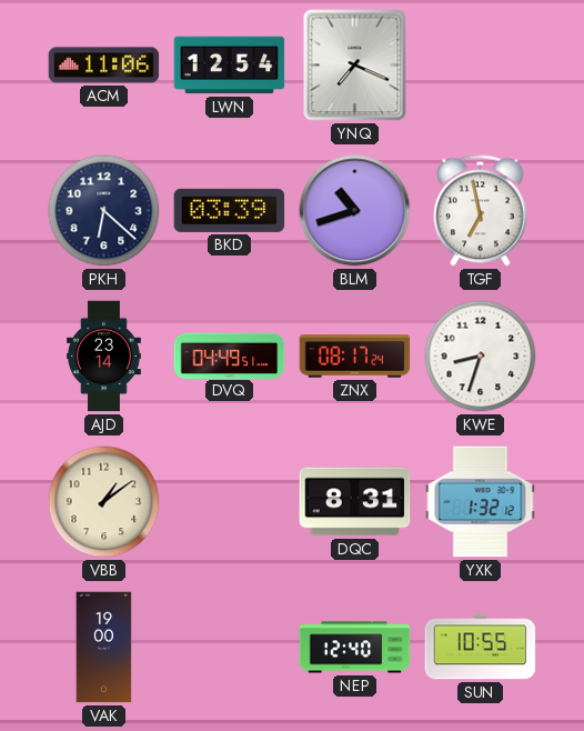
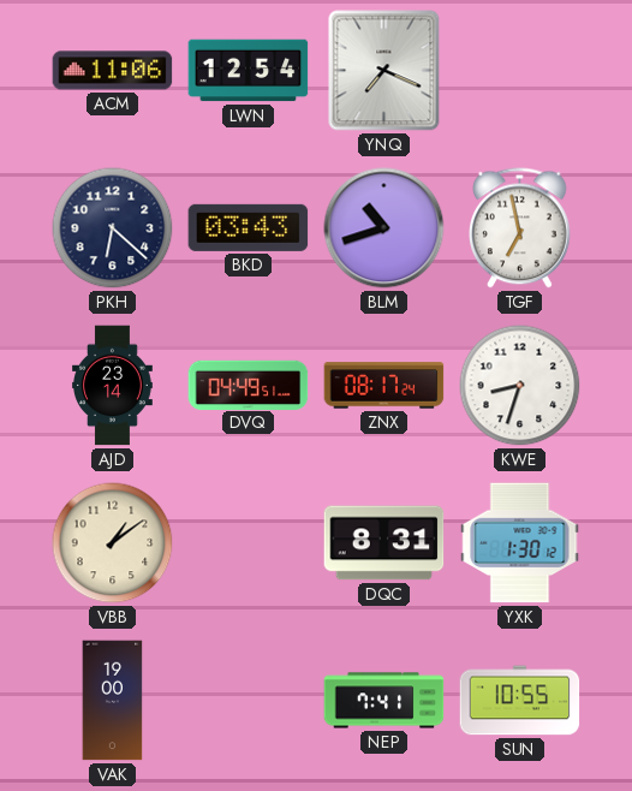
BKD: 03:39 -> 03:43 (249, 227)
YXK: 1:32 -> 1:30 (520, 543)
NEP: 12:40 -> 7:41 (384, 701)
